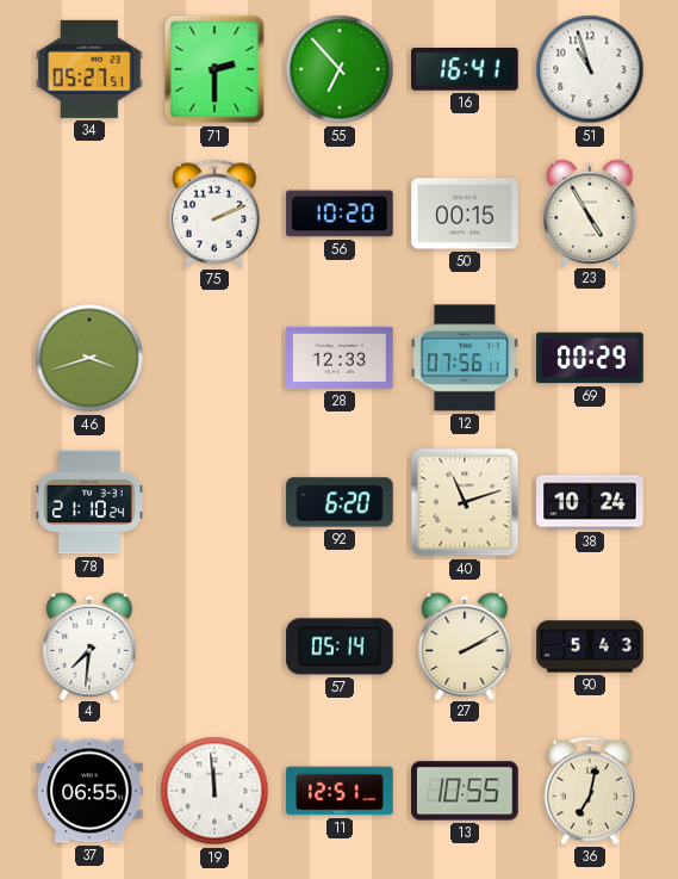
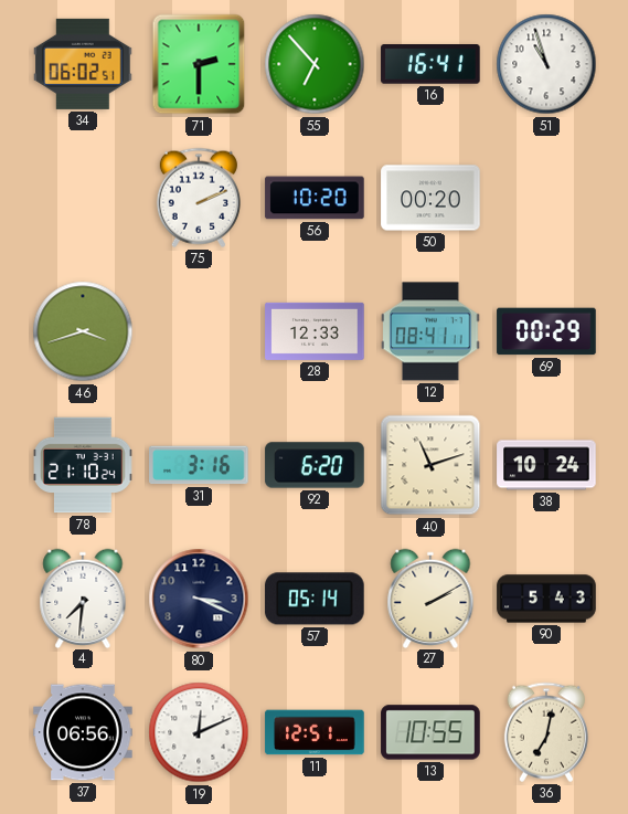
34: 05:27 -> 06:02 (83, 64)
50: 00:15 -> 00:20 (430, 198)
23: 4:55 -> none (590, 212)
12: 07:56 -> 08:41 (430, 331)
31: none -> 3:16 (199, 465)
80: none -> 3:19 (199, 599)
37: 06:55 -> 06:56 (83, 732)
19: 11:59 -> 12:11 (199, 732)
